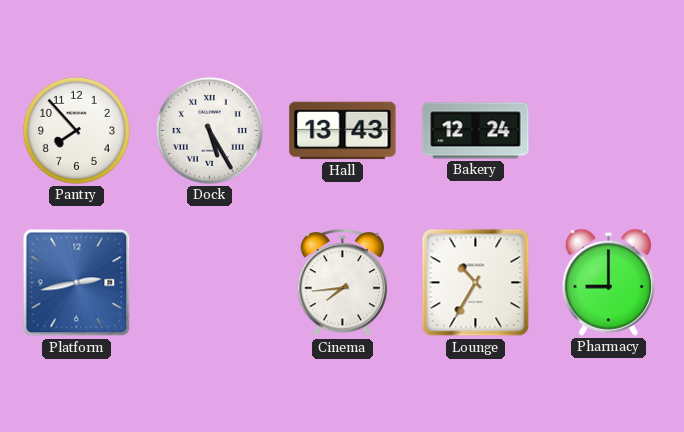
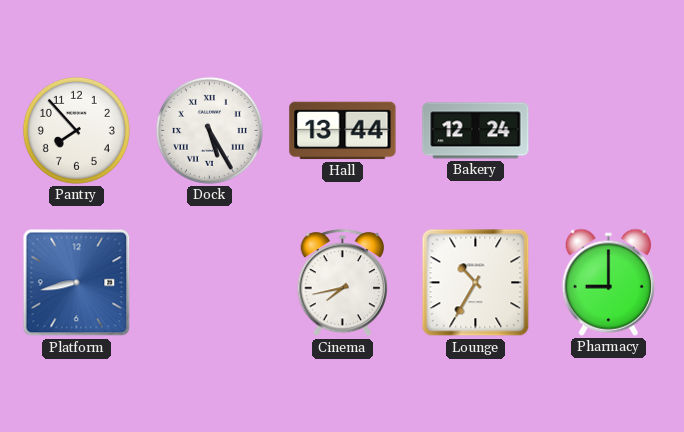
Hall: 13:43 -> 13:44 (343, 131)
Platform: 2:43 -> 8:43 (77, 283)
Cinema: 7:44 -> 7:43 (343, 283)
